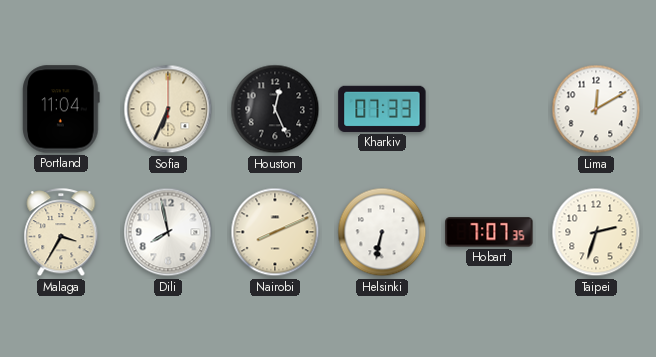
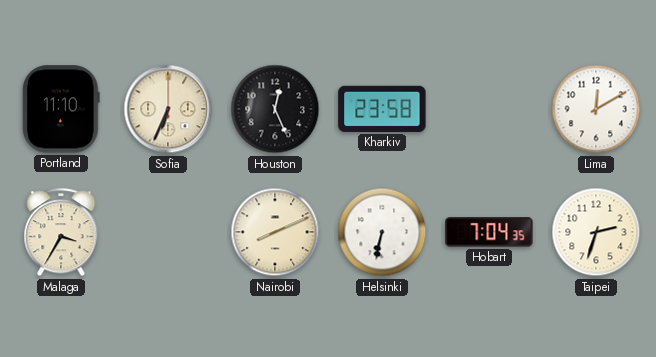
Portland: 11:04 -> 11:10 (61, 109)
Kharkiv: 07:33 -> 23:58 (382, 109)
Dili: 7:58 -> none (168, 232)
Hobart: 7:07 -> 7:04 (489, 232)
